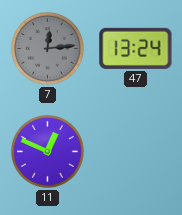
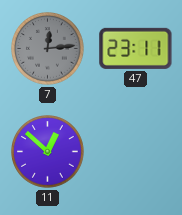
47: 13:24 -> 23:11 (136, 48)
11: 12:49 -> 12:52 (48, 152)
